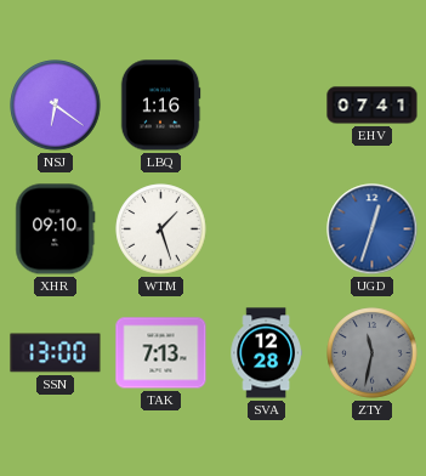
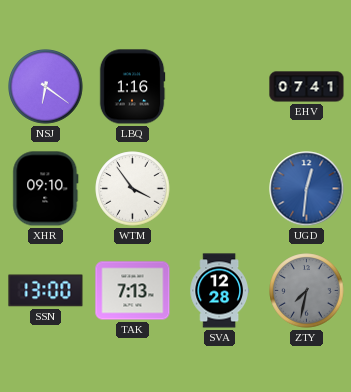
WTM: 1:27 -> 3:54 (133, 189)
UGD: 12:33 -> 12:31 (307, 189)
ZTY: 11:32 -> 7:32 (307, 291)
